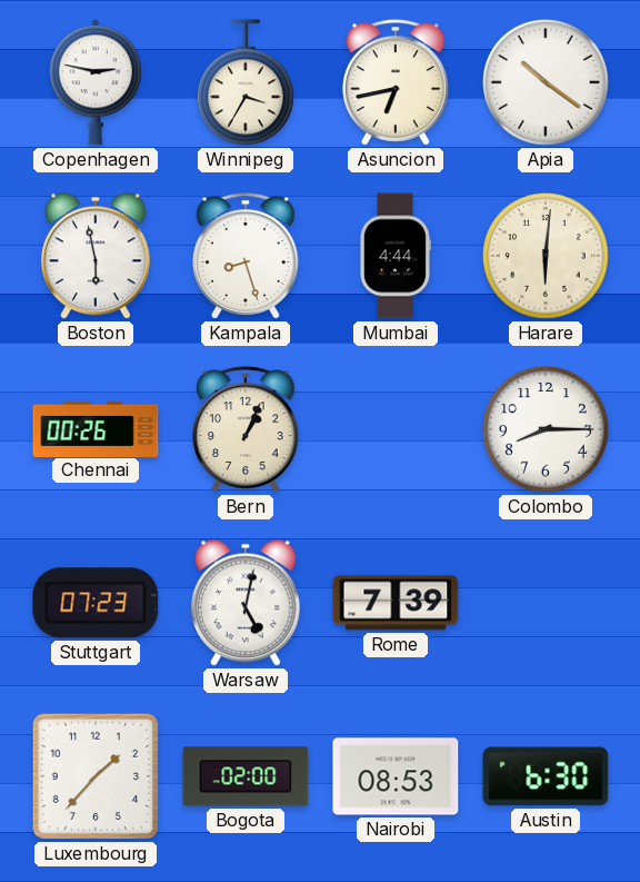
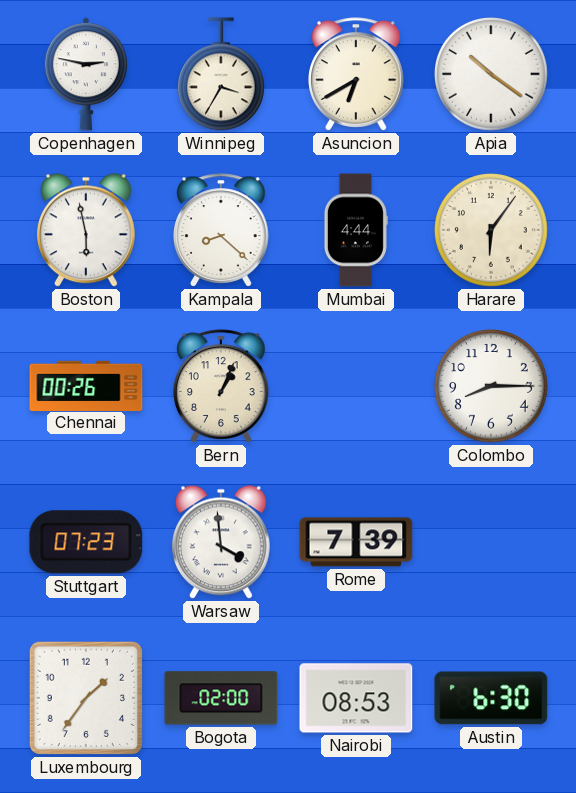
Asuncion: 6:43 -> 6:40 (357, 74)
Kampala: 8:27 -> 8:22 (222, 230)
Harare: 6:01 -> 6:06 (492, 231)
Warsaw: 5:02 -> 3:59 (221, 542)
Luxembourg: 1:37 -> 1:36 (86, 698)
